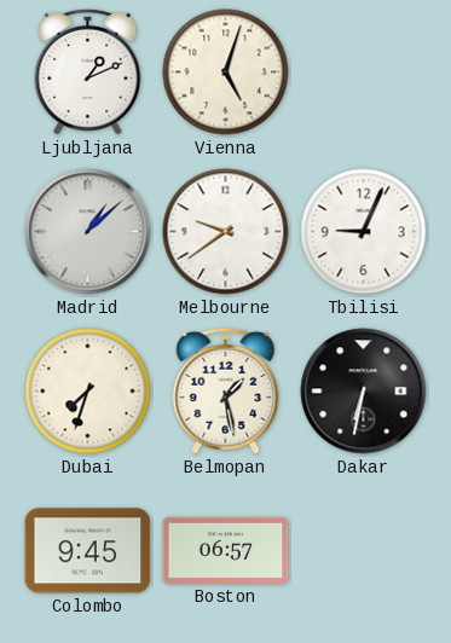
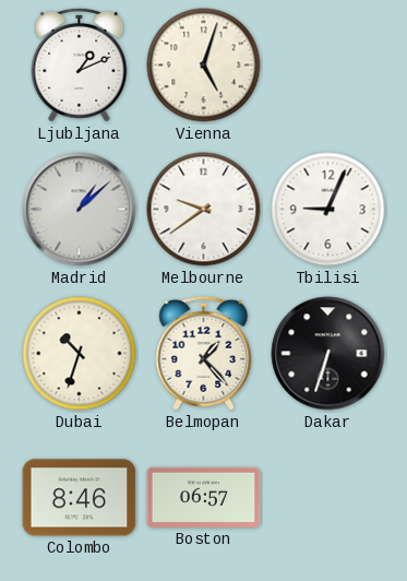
Dubai: 7:33 -> 10:33 (80, 354)
Belmopan: 1:28 -> 1:23 (204, 353)
Dakar: 6:32 -> 6:33 (328, 354)
Colombo: 9:45 -> 8:46 (80, 498)
